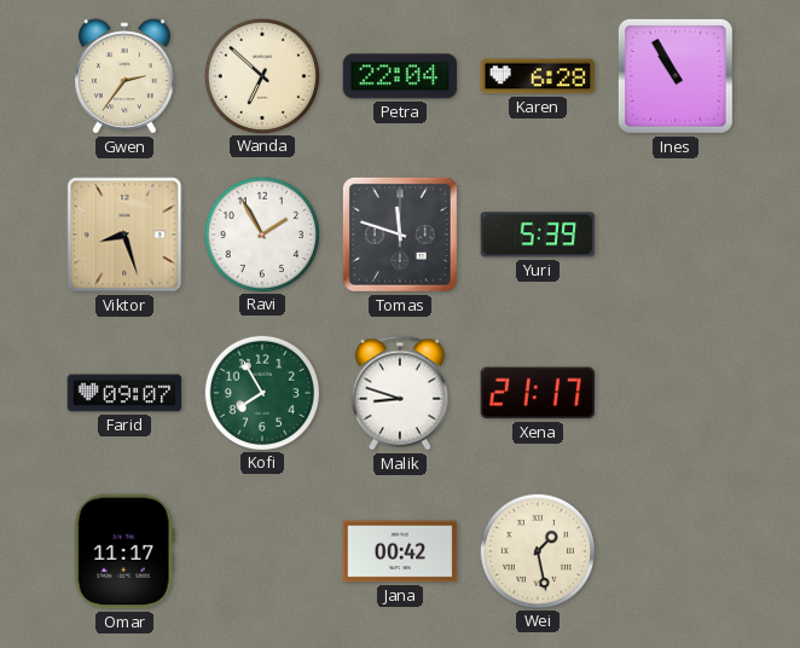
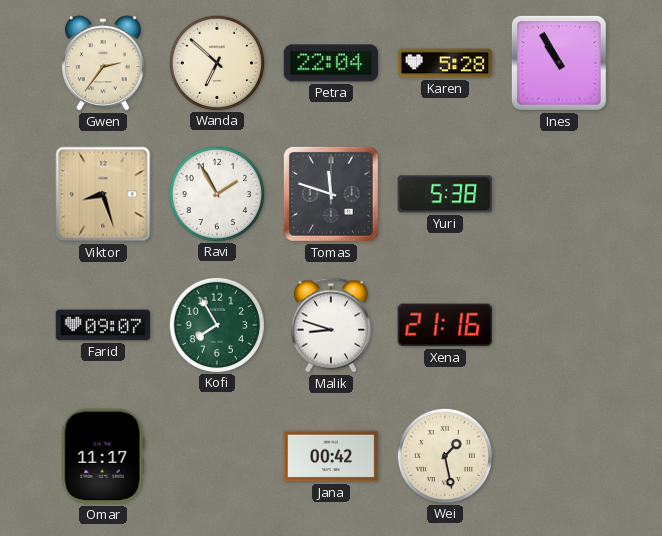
Karen: 6:28 -> 5:28 (445, 63)
Yuri: 5:39 -> 5:38 (445, 194)
Xena: 21:17 -> 21:16 (445, 325)
